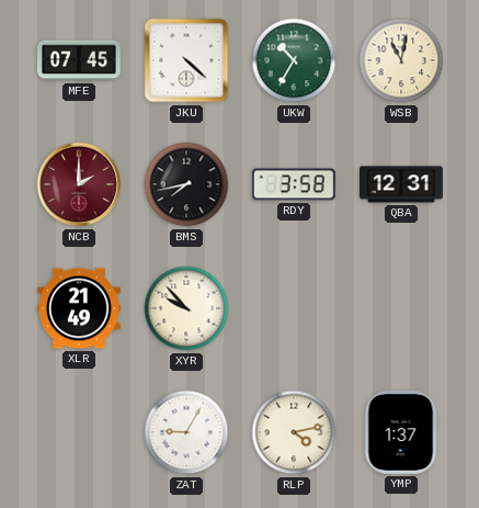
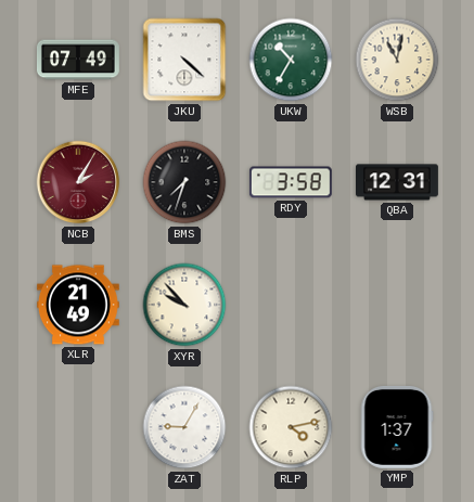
MFE: 07:45 -> 07:49 (78, 60)
NCB: 2:00 -> 2:05 (78, 182)
BMS: 7:43 -> 7:33 (184, 182)
